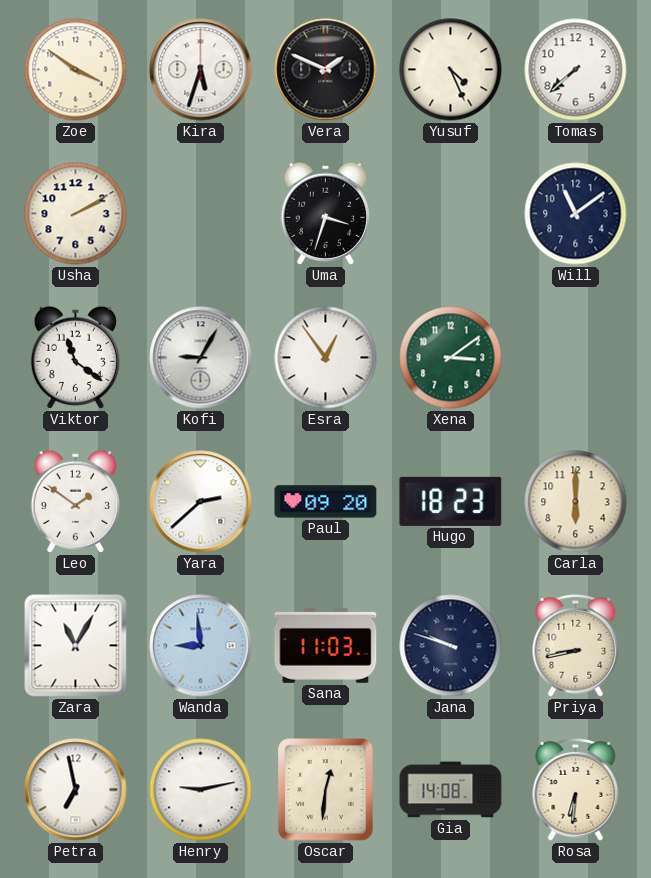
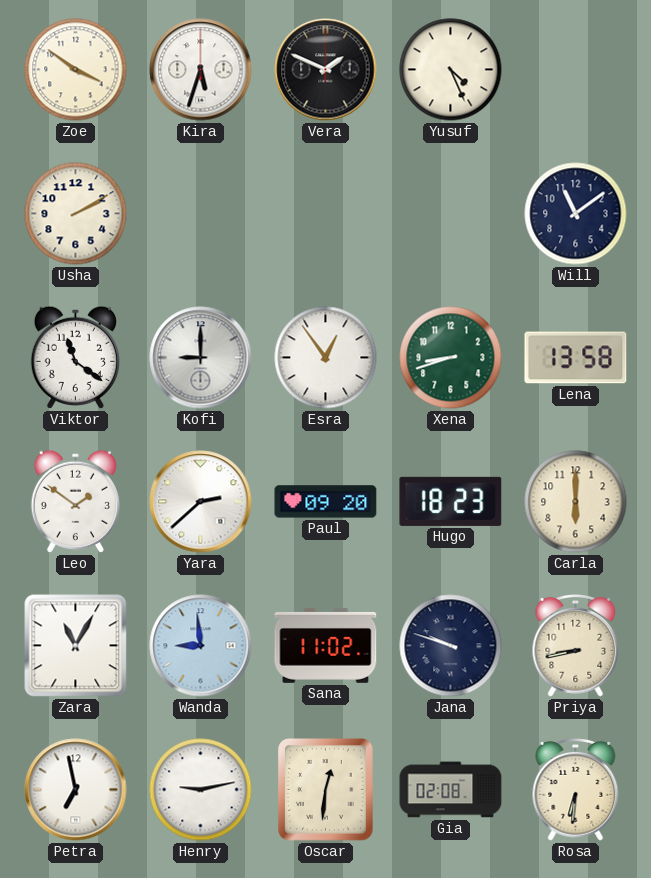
Tomas: 7:38 -> none (576, 70)
Uma: 3:33 -> none (325, 213)
Kofi: 9:05 -> 9:00 (201, 358)
Xena: 3:09 -> 8:42 (451, 358)
Lena: none -> 13:58 (576, 358)
Sana: 11:03 -> 11:02 (326, 645)
Gia: 14:08 -> 02:08 (451, 790)
